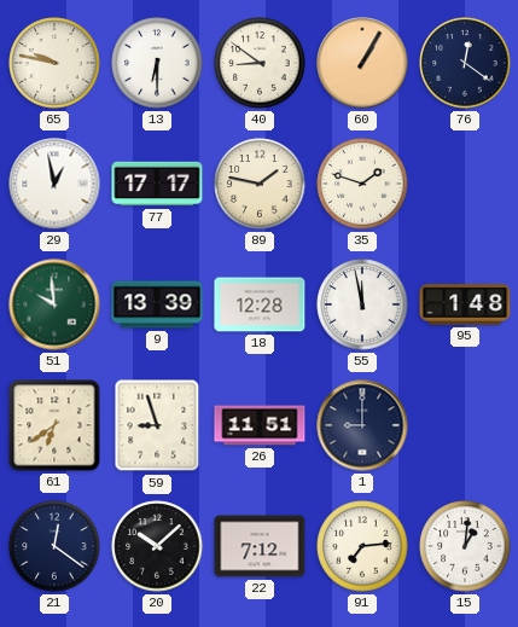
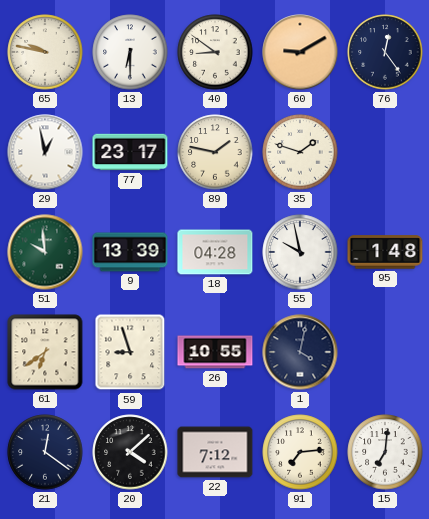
60: 1:05 -> 9:10 (300, 52)
76: 12:21 -> 12:24 (385, 52)
77: 17:17 -> 23:17 (130, 152)
18: 12:28 -> 04:28 (215, 252)
55: 11:58 -> 9:58 (300, 252)
26: 11:51 -> 10:55 (215, 352)
1: 9:00 -> 4:02 (300, 352)
20: 10:08 -> 4:08 (130, 452)
15: 1:01 -> 7:01 (385, 452)
